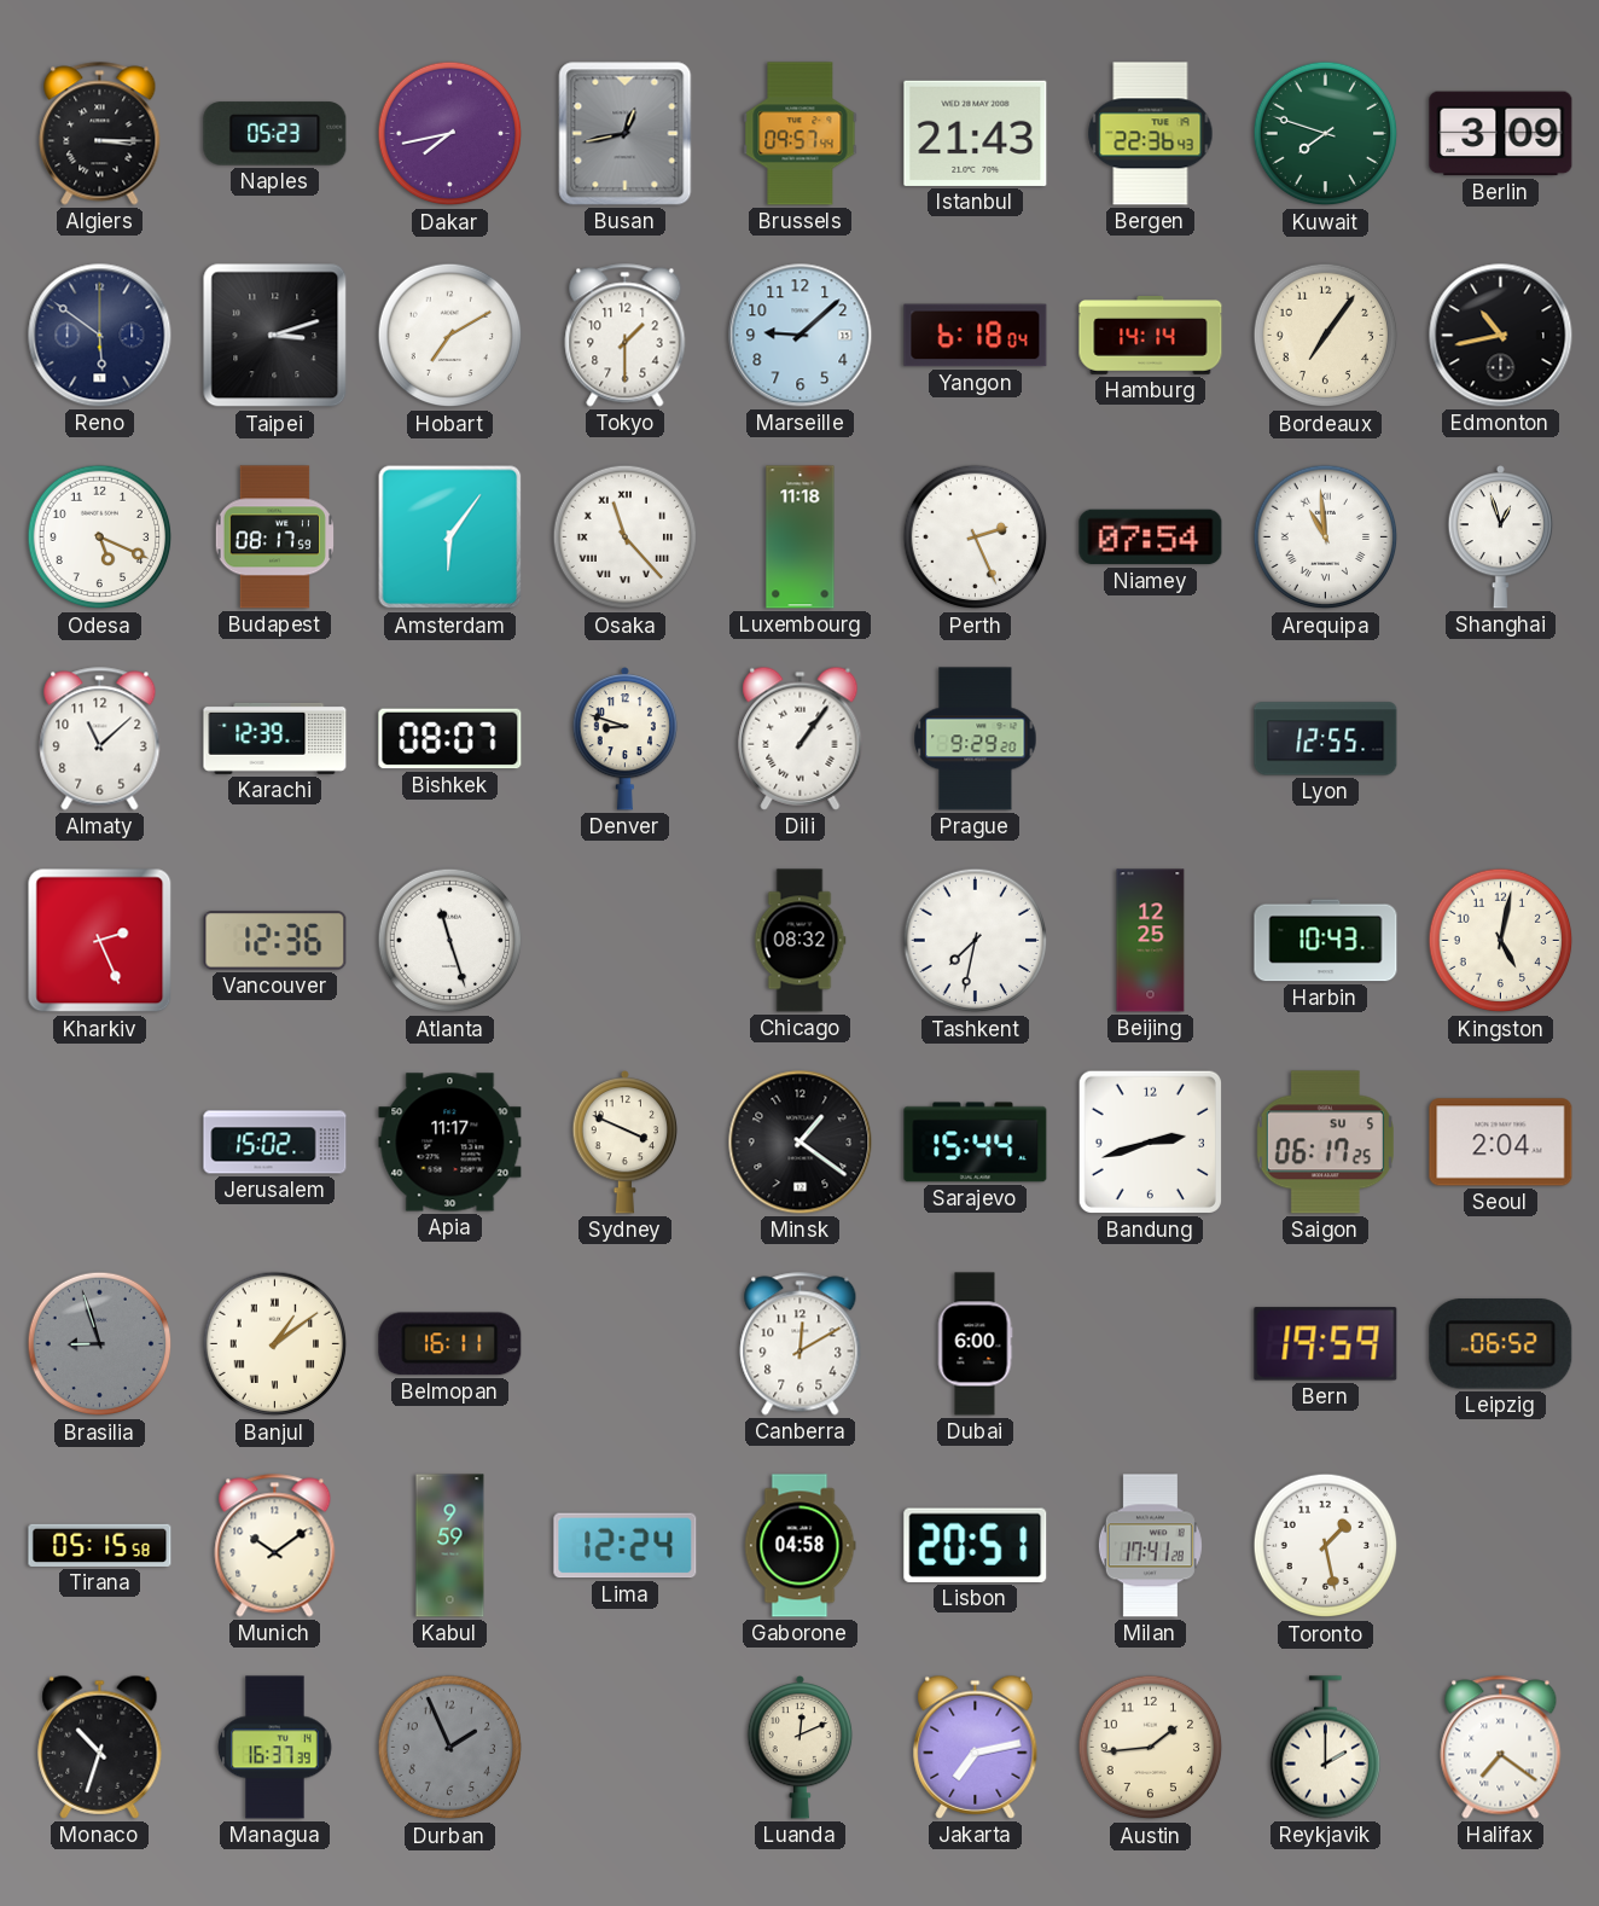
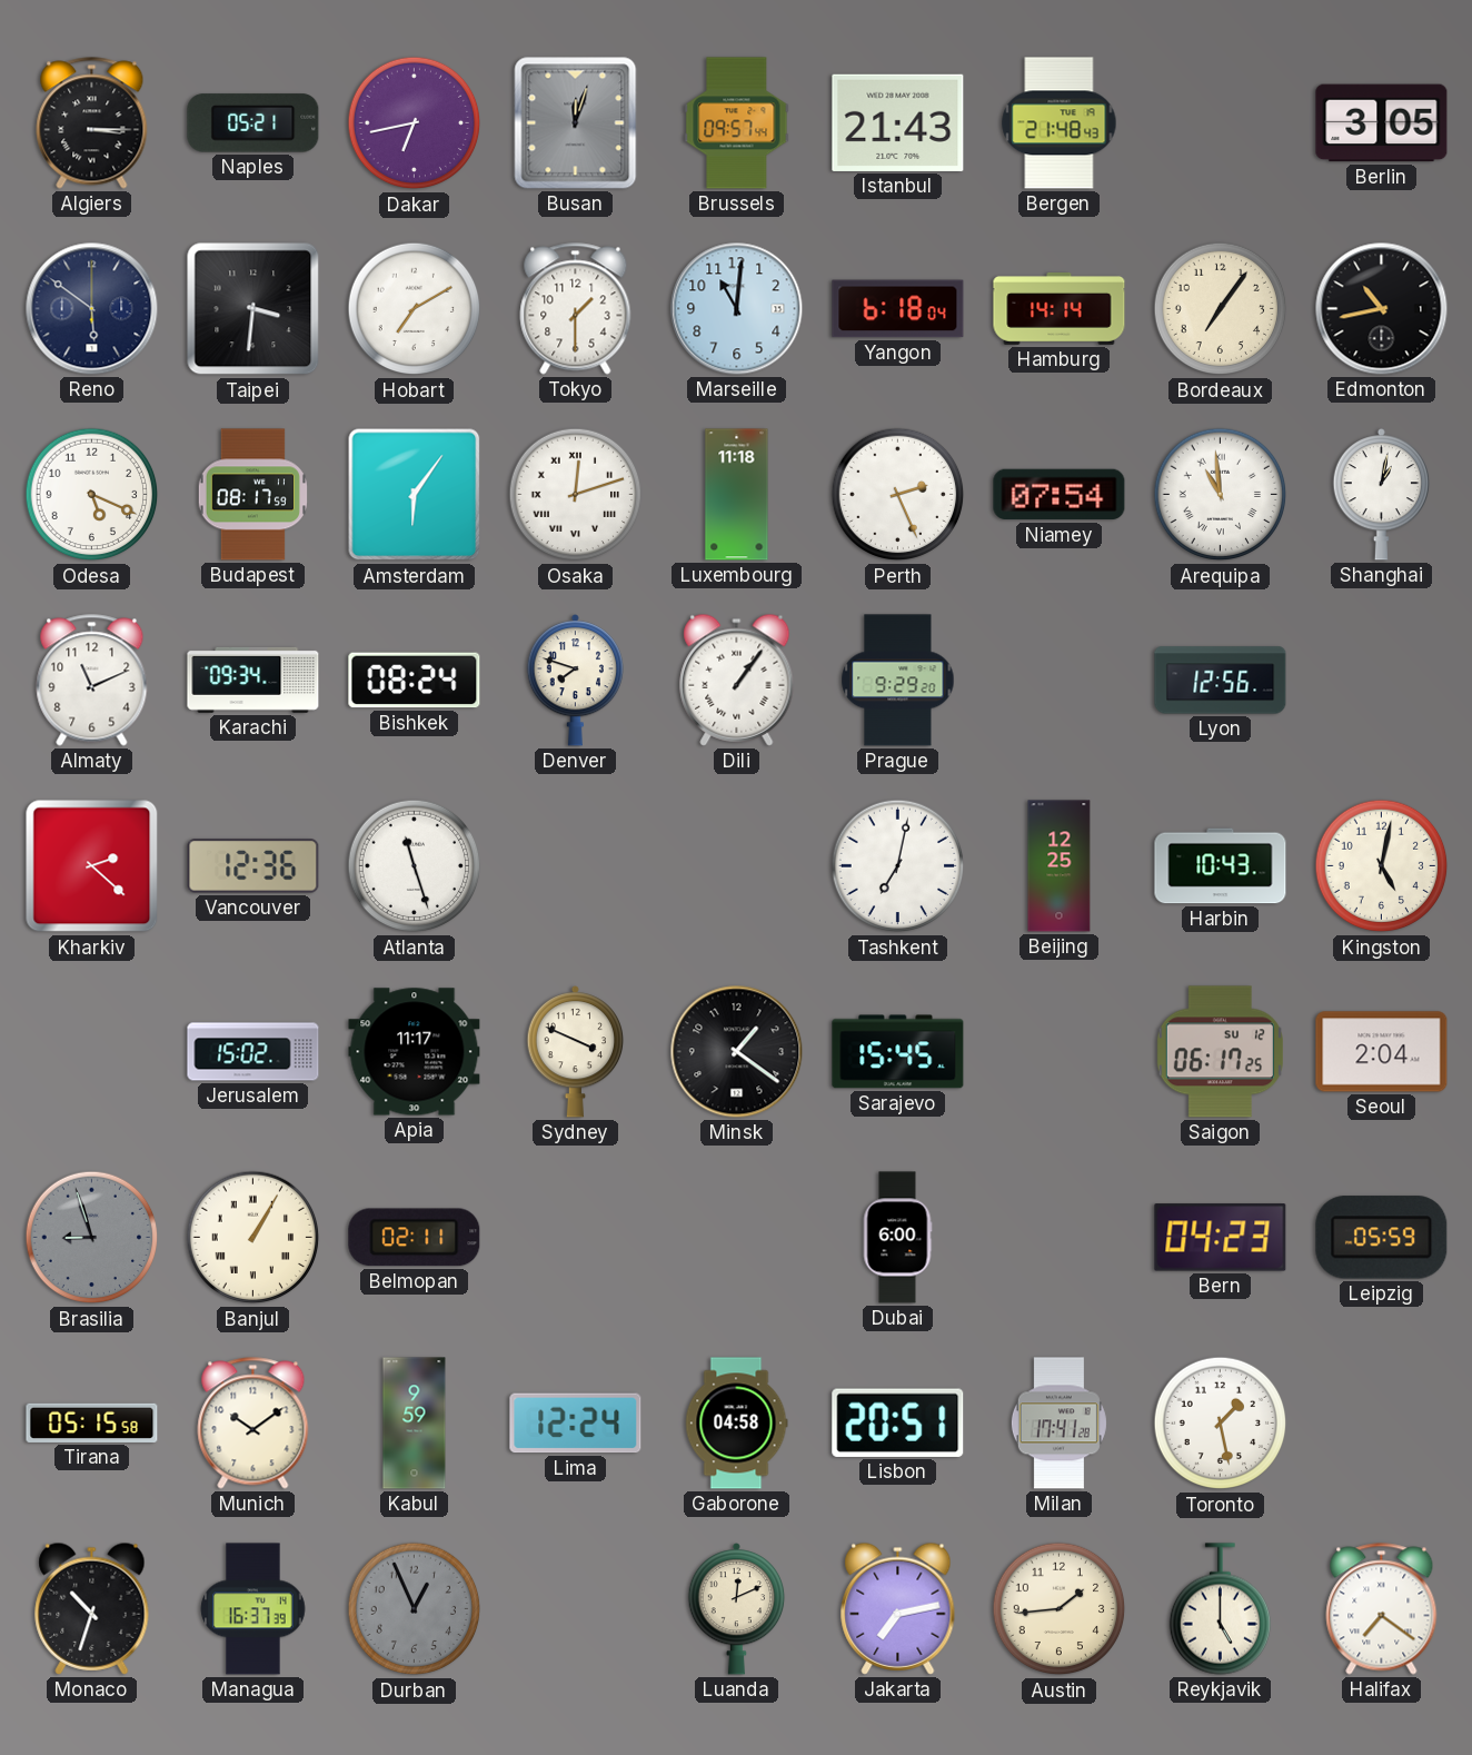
Naples: 05:23 -> 05:21 (253, 123)
Dakar: 7:43 -> 6:43 (415, 123)
Busan: 12:43 -> 12:03 (576, 123)
Bergen: 22:36 -> 21:48 (1060, 123)
Kuwait: 7:48 -> none (1326, 134)
Berlin: 3:09 -> 3:05 (1382, 123)
Taipei: 3:12 -> 3:31 (253, 309)
Marseille: 9:08 -> 11:01 (737, 309)
Osaka: 11:23 -> 12:12 (576, 495)
Shanghai: 12:57 -> 1:02 (1382, 495)
Almaty: 11:08 -> 11:11 (92, 681)
Karachi: 12:39 -> 09:34 (253, 680)
Bishkek: 08:07 -> 08:24 (415, 681)
Denver: 8:48 -> 7:48 (576, 681)
Lyon: 12:55 -> 12:56 (1221, 681)
Kharkiv: 2:26 -> 2:22 (92, 866)
Chicago: 08:32 -> none (799, 941)
Tashkent: 7:32 -> 7:02 (898, 866)
Sarajevo: 15:44 -> 15:45 (898, 1052)
Bandung: 2:42 -> none (1150, 1141)
Saigon date: SU 5 -> SU 12 (1220, 1052)
Banjul: 1:09 -> 1:05 (253, 1238)
Belmopan: 16:11 -> 02:11 (415, 1238)
Canberra: 12:10 -> none (801, 1344)
Bern: 19:59 -> 04:23 (1221, 1238)
Leipzig: 06:52 -> 05:59 (1382, 1238)
Durban: 1:56 -> 12:56 (415, 1609)
Reykjavik: 2:00 -> 5:00 (1220, 1609)
